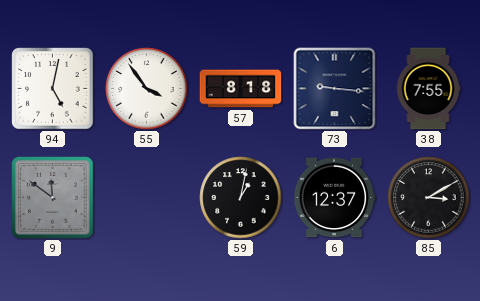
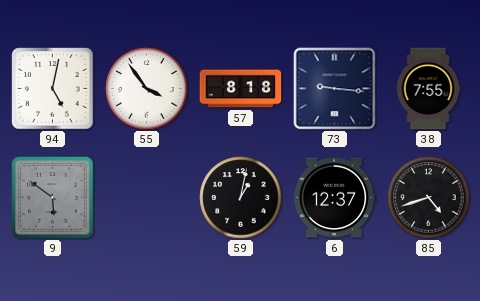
9: 11:51 -> 5:51 (53, 198)
85: 3:10 -> 4:42 (429, 198)
